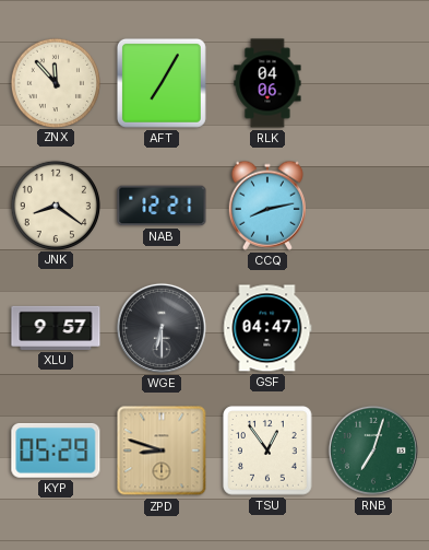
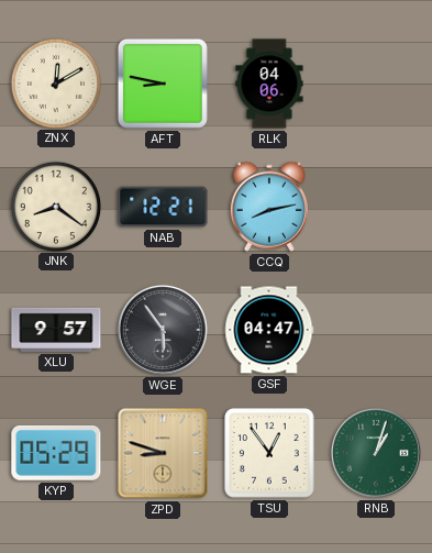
ZNX: 11:53 -> 12:10 (55, 82)
AFT: 7:05 -> 8:47 (163, 84)
WGE: 6:30 -> 5:54 (163, 330)
RNB: 7:03 -> 1:03 (376, 453)
